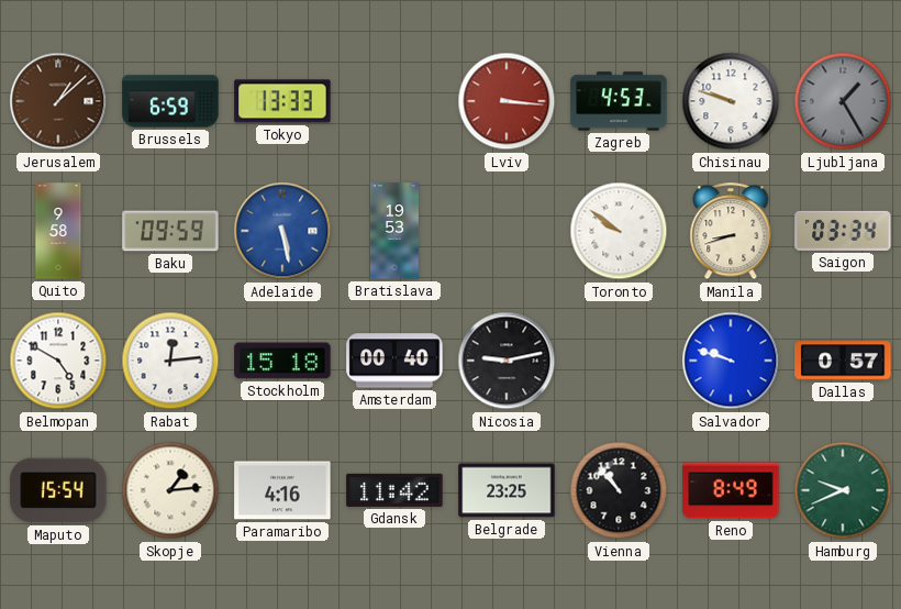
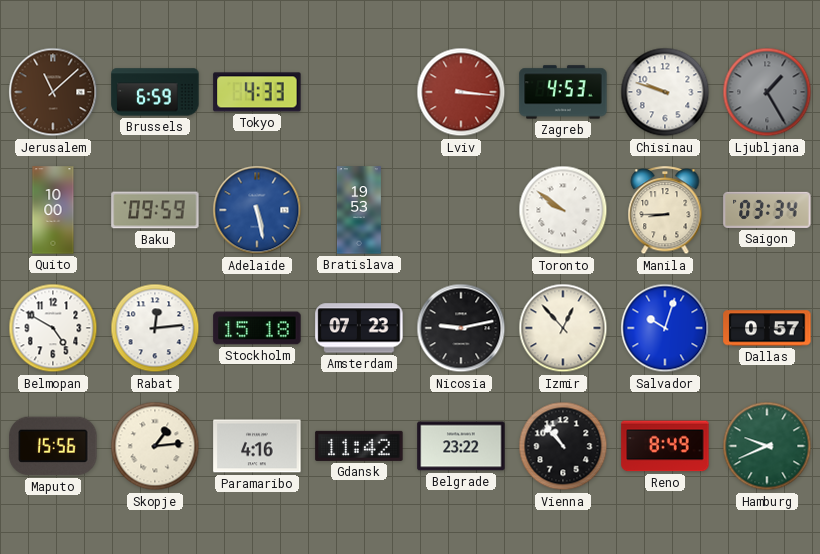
Jerusalem: 1:08 -> 11:08 (53, 92)
Tokyo: 13:33 -> 4:33 (257, 92)
Quito: 9:58 -> 10:00 (53, 210)
Manila: 8:42 -> 8:45 (665, 211)
Amsterdam: 00:40 -> 07:23 (359, 328)
Izmir: none -> 12:53 (563, 328)
Salvador: 9:48 -> 10:03 (665, 328)
Maputo: 15:54 -> 15:56 (53, 446)
Belgrade: 23:25 -> 23:22 (461, 446)
